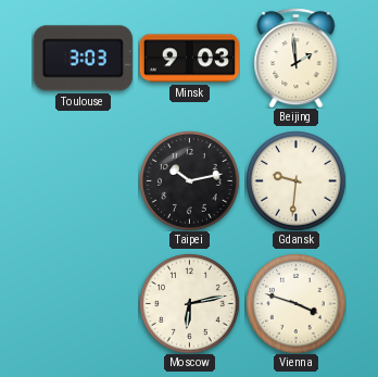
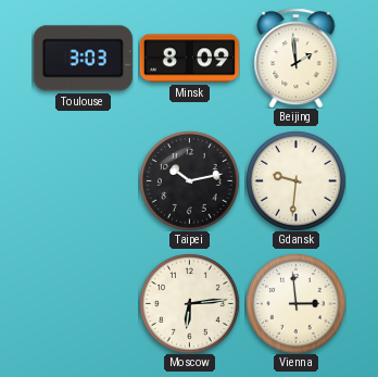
Minsk: 9:03 -> 8:09 (189, 59)
Moscow: 6:13 -> 6:14 (190, 304)
Vienna: 3:48 -> 2:59 (297, 304)
